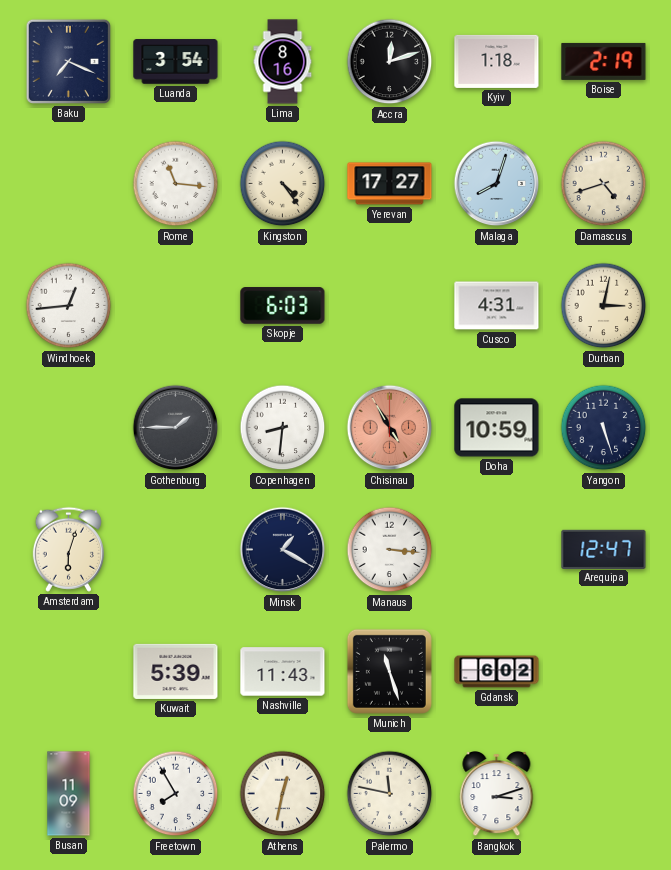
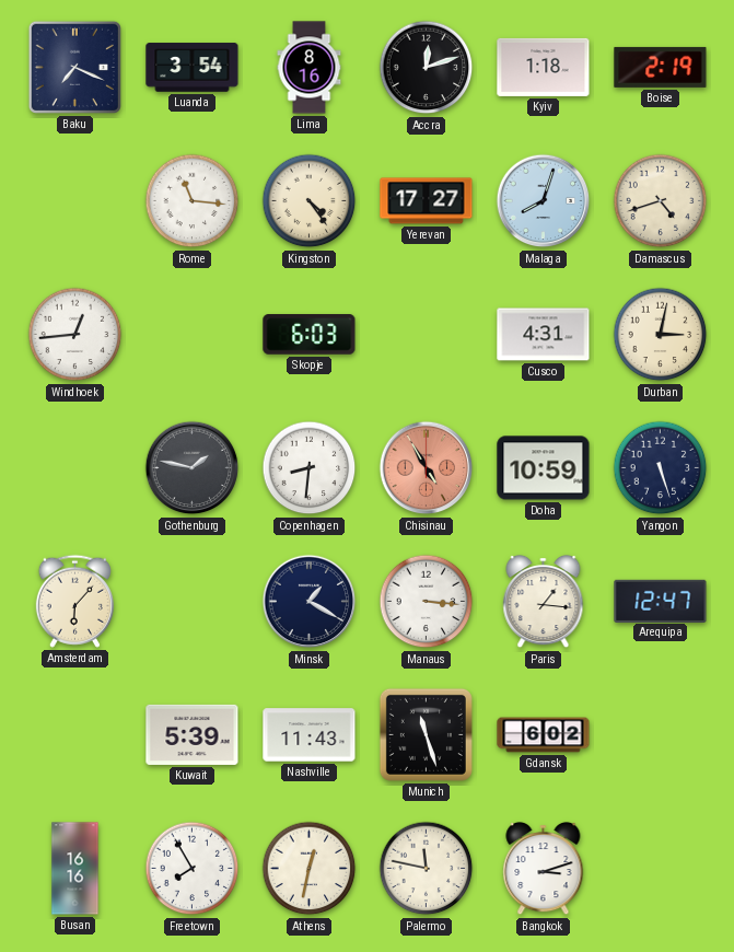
Gothenburg: 1:45 -> 1:47 (193, 468)
Amsterdam: 6:03 -> 6:07 (74, 601)
Paris: none -> 1:16 (544, 602)
Busan: 11:09 -> 16:16 (75, 869)
